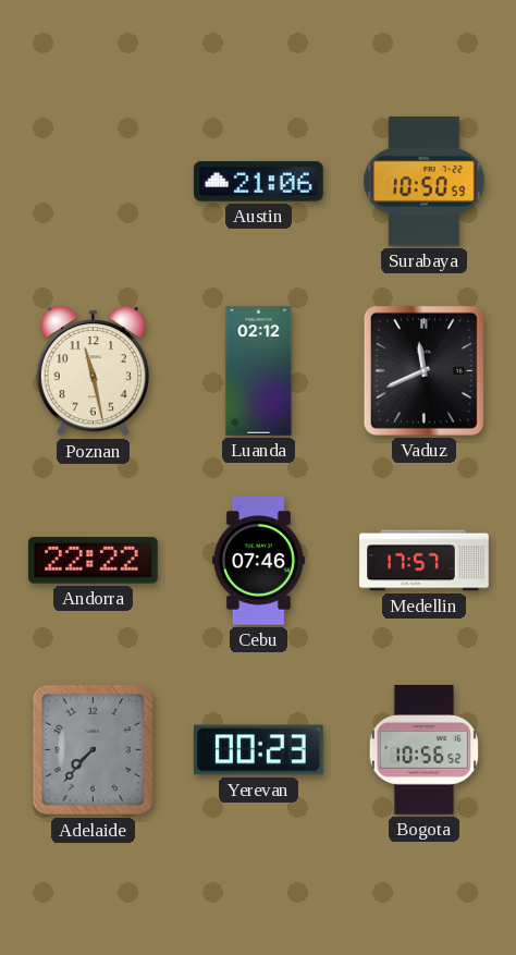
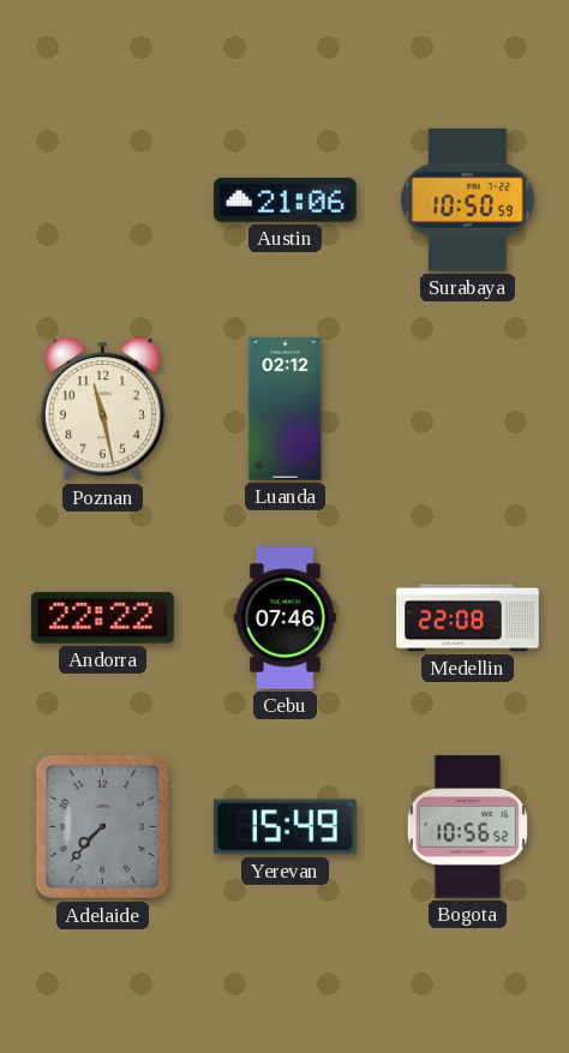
Vaduz: 11:41 -> none (423, 370)
Medellin: 17:57 -> 22:08 (468, 618)
Yerevan: 00:23 -> 15:49 (286, 827)
